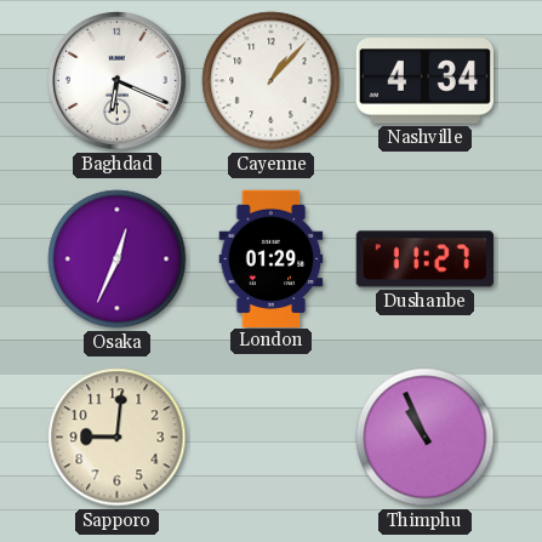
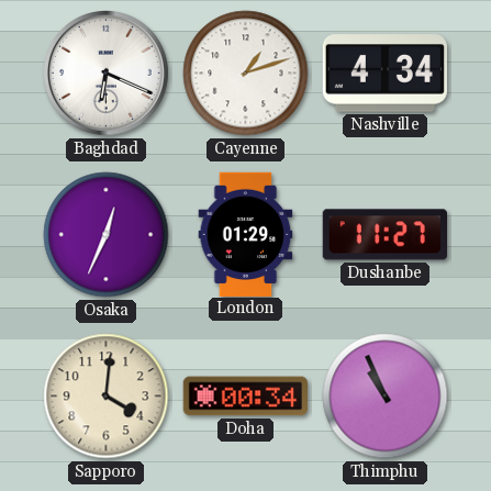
Cayenne: 1:07 -> 1:12 (246, 74)
Sapporo: 9:01 -> 4:01 (107, 397)
Doha: none -> 00:34 (245, 397)
